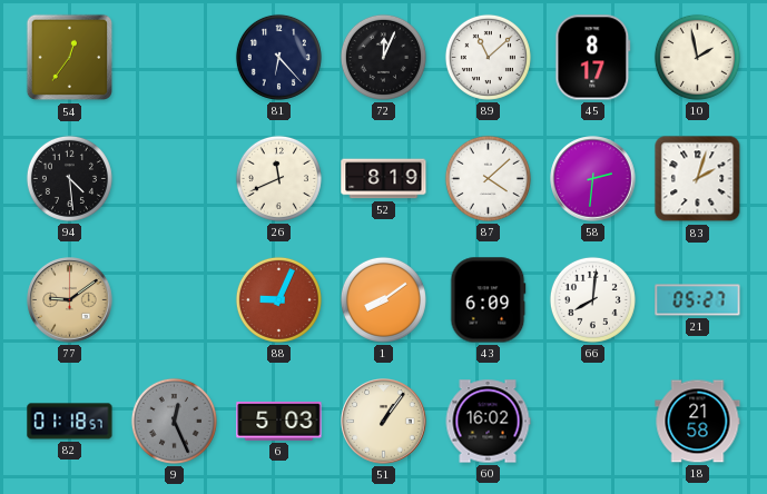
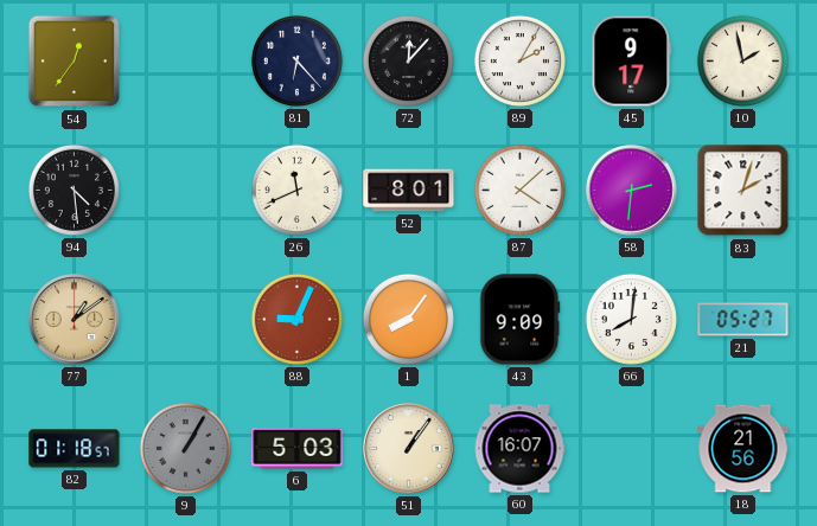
72: 12:04 -> 12:07 (408, 60)
89: 11:08 -> 2:05 (519, 60)
45: 8:17 -> 9:17 (632, 62)
52: 8:19 -> 8:01 (409, 191)
77: 9:09 -> 1:09 (75, 320)
1: 8:09 -> 8:06 (408, 319)
43: 6:09 -> 9:09 (521, 320)
9: 12:26 -> 1:05 (185, 448)
60: 16:02 -> 16:07 (519, 449)
18: 21:58 -> 21:56 (743, 449)
